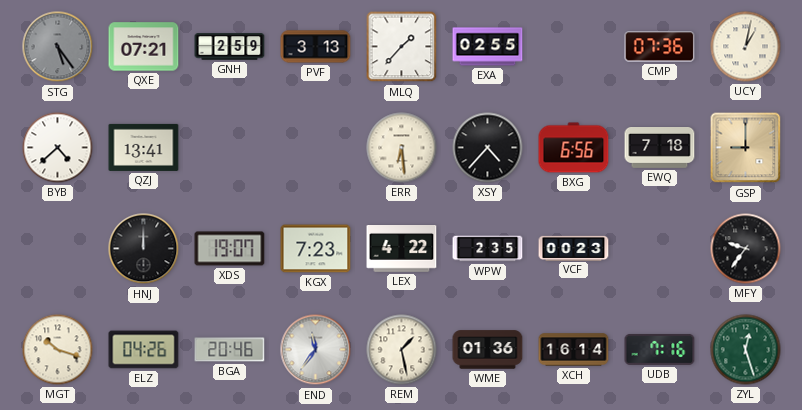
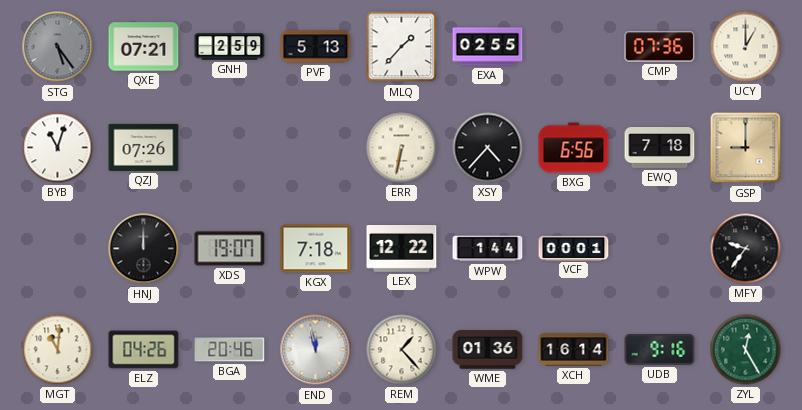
PVF: 3:13 -> 5:13 (316, 47)
UCY: 1:02 -> 1:00 (746, 47)
BYB: 4:38 -> 11:03 (58, 148)
QZJ: 13:41 -> 07:26 (144, 147)
ERR: 6:29 -> 6:32 (402, 148)
KGX: 7:23 -> 7:18 (316, 249)
LEX: 4:22 -> 12:22 (402, 249)
WPW: 2:35 -> 1:44 (488, 249)
VCF: 00:23 -> 00:01 (574, 248)
MGT: 10:18 -> 11:01 (58, 350)
END: 11:36 -> 11:58 (316, 350)
REM: 1:28 -> 1:23 (402, 350)
UDB: 7:16 -> 9:16 (660, 349)
ZYL: 12:27 -> 12:25 (746, 350)
